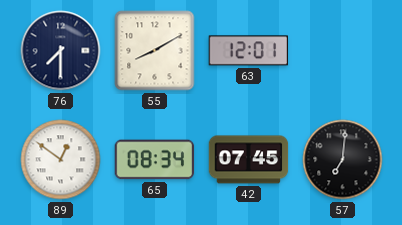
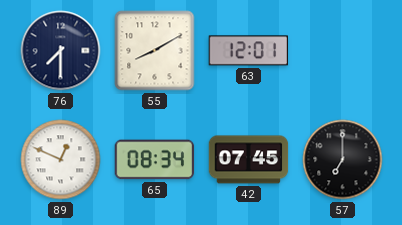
89: 12:51 -> 12:49 (61, 160)
57: 7:01 -> 7:00 (343, 160)
